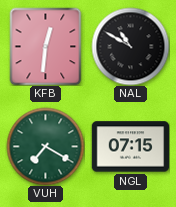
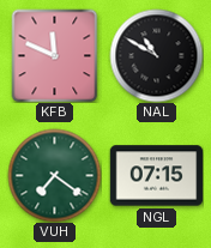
KFB: 12:31 -> 11:49 (55, 55)
VUH: 7:20 -> 7:21 (54, 175)
